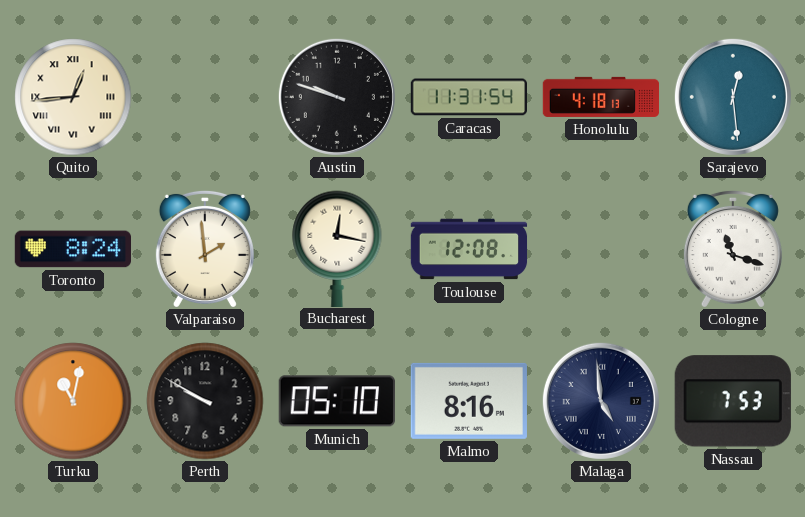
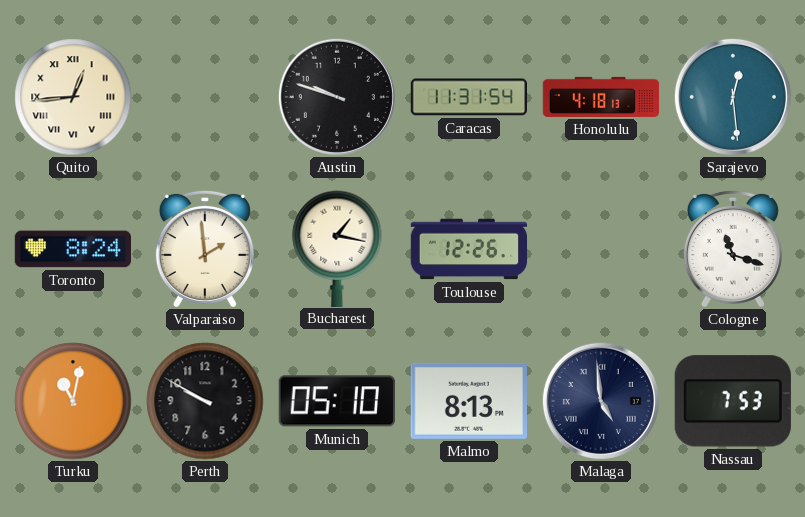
Bucharest: 12:17 -> 1:17 (337, 248)
Toulouse: 12:08 -> 12:26 (469, 249)
Malmo: 8:16 -> 8:13 (469, 401)
